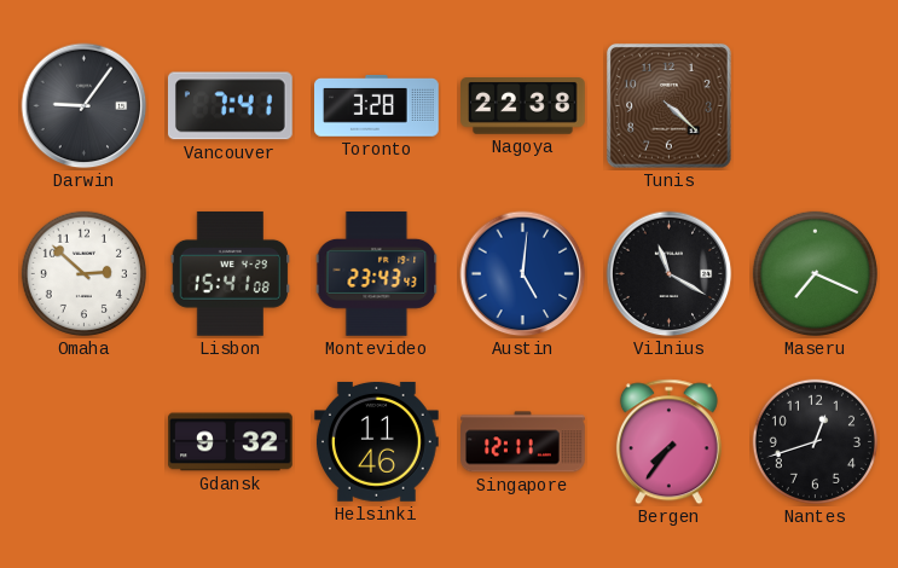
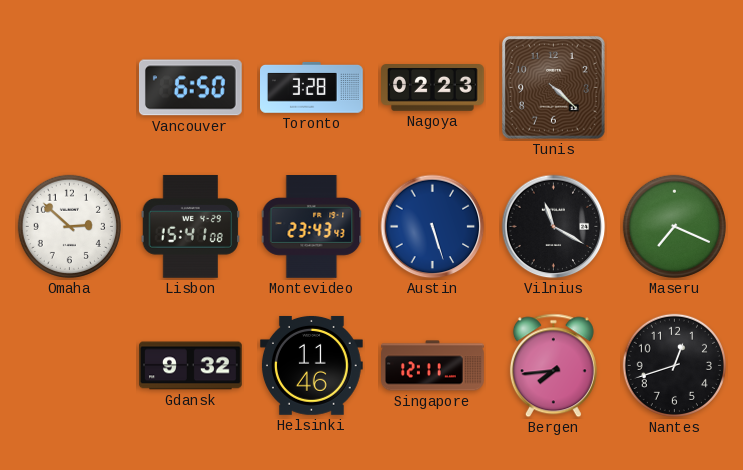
Darwin: 9:06 -> none (85, 106)
Vancouver: 7:41 -> 6:50 (190, 88)
Nagoya: 22:38 -> 02:23 (433, 88)
Austin: 5:01 -> 5:27 (433, 227)
Bergen: 7:36 -> 7:44 (553, 366)
